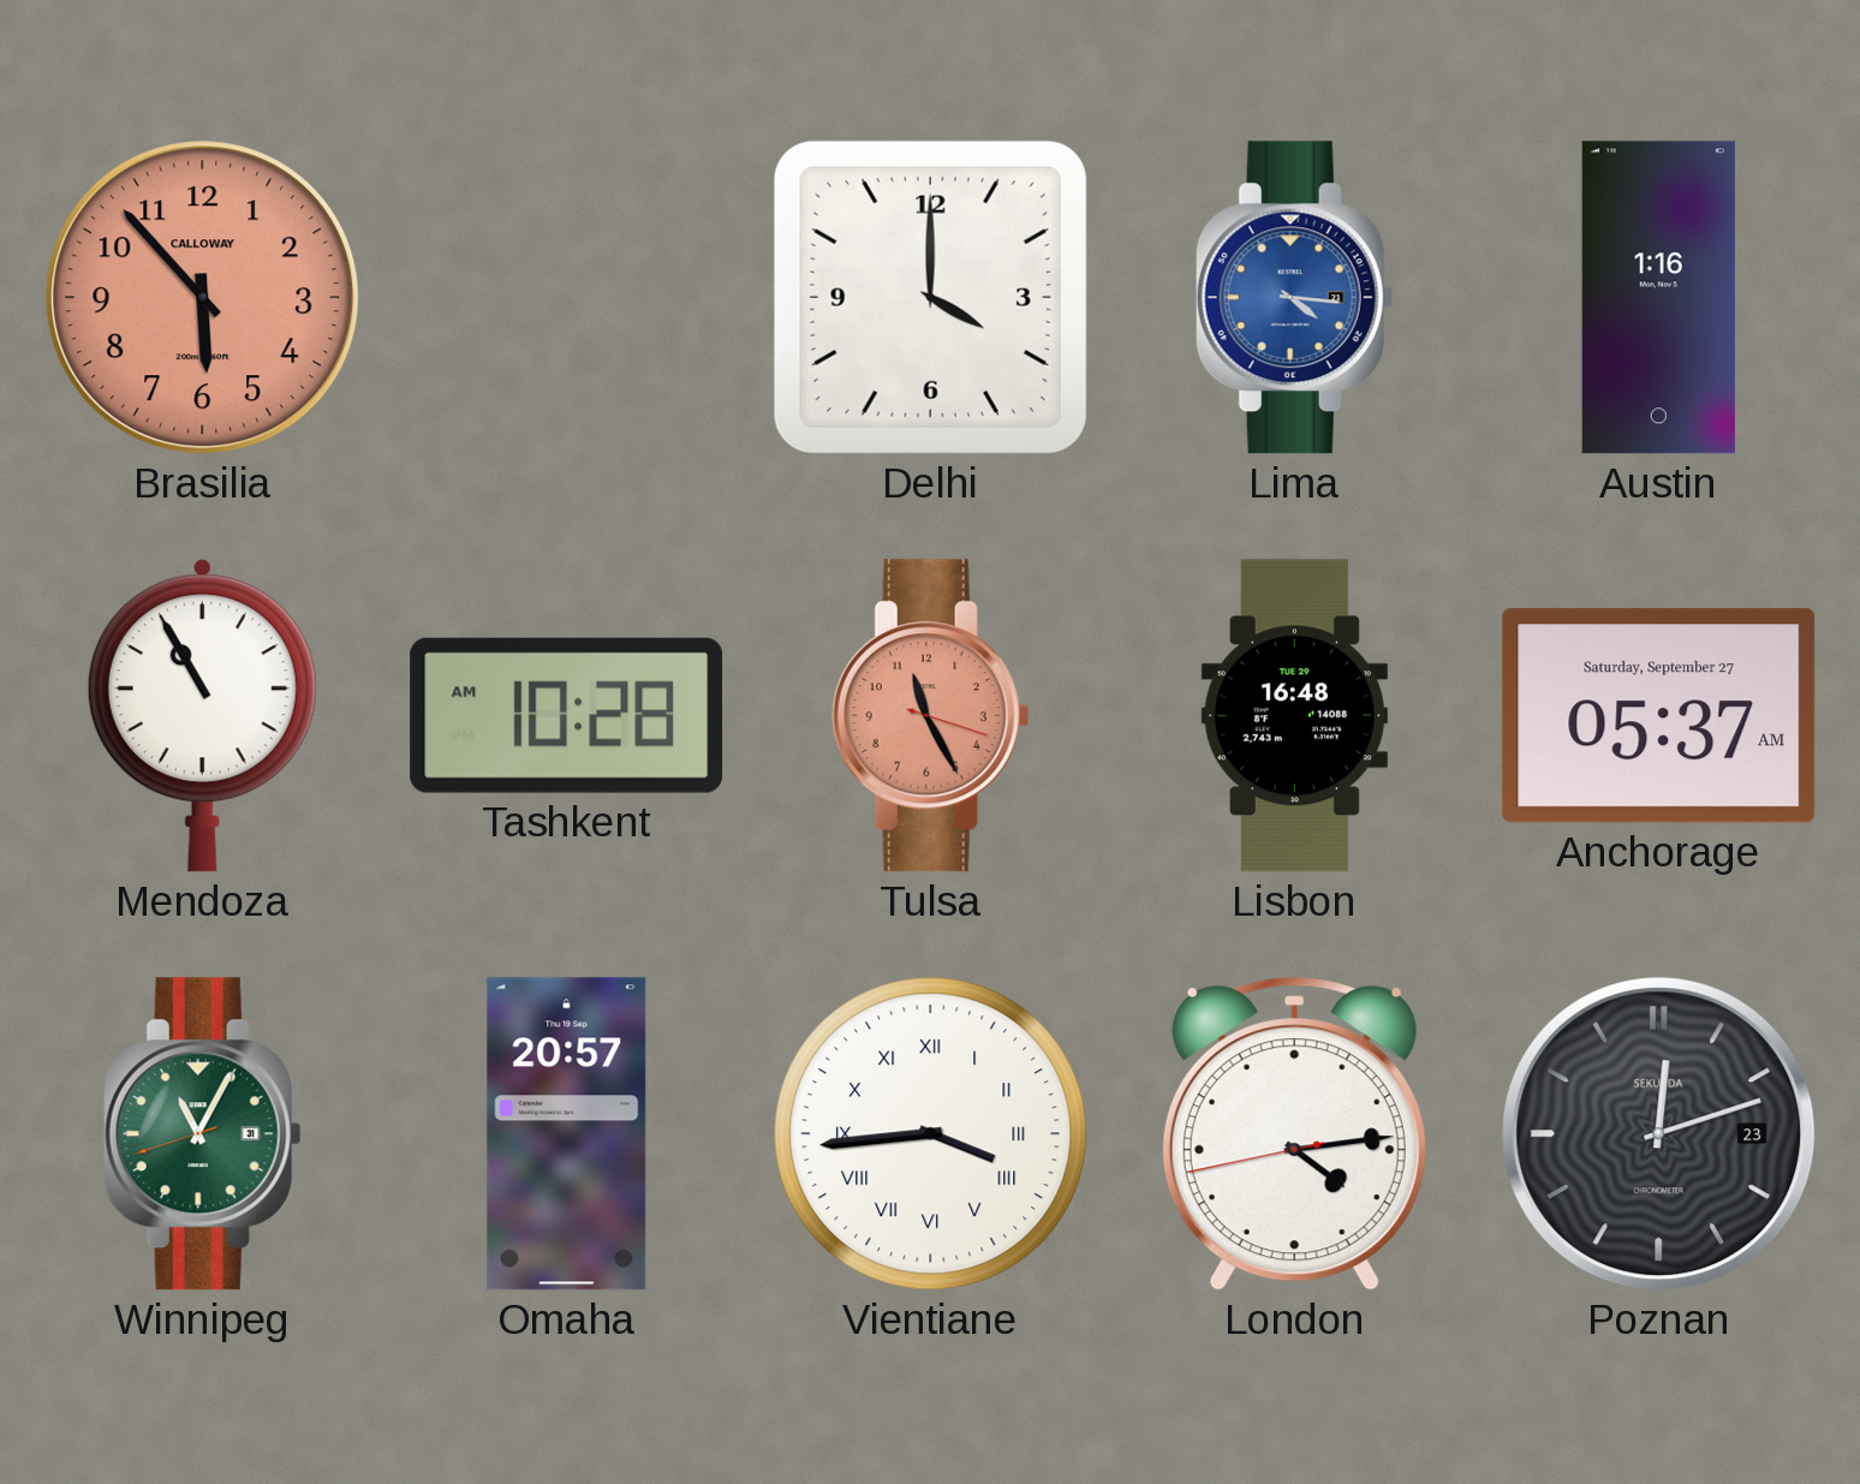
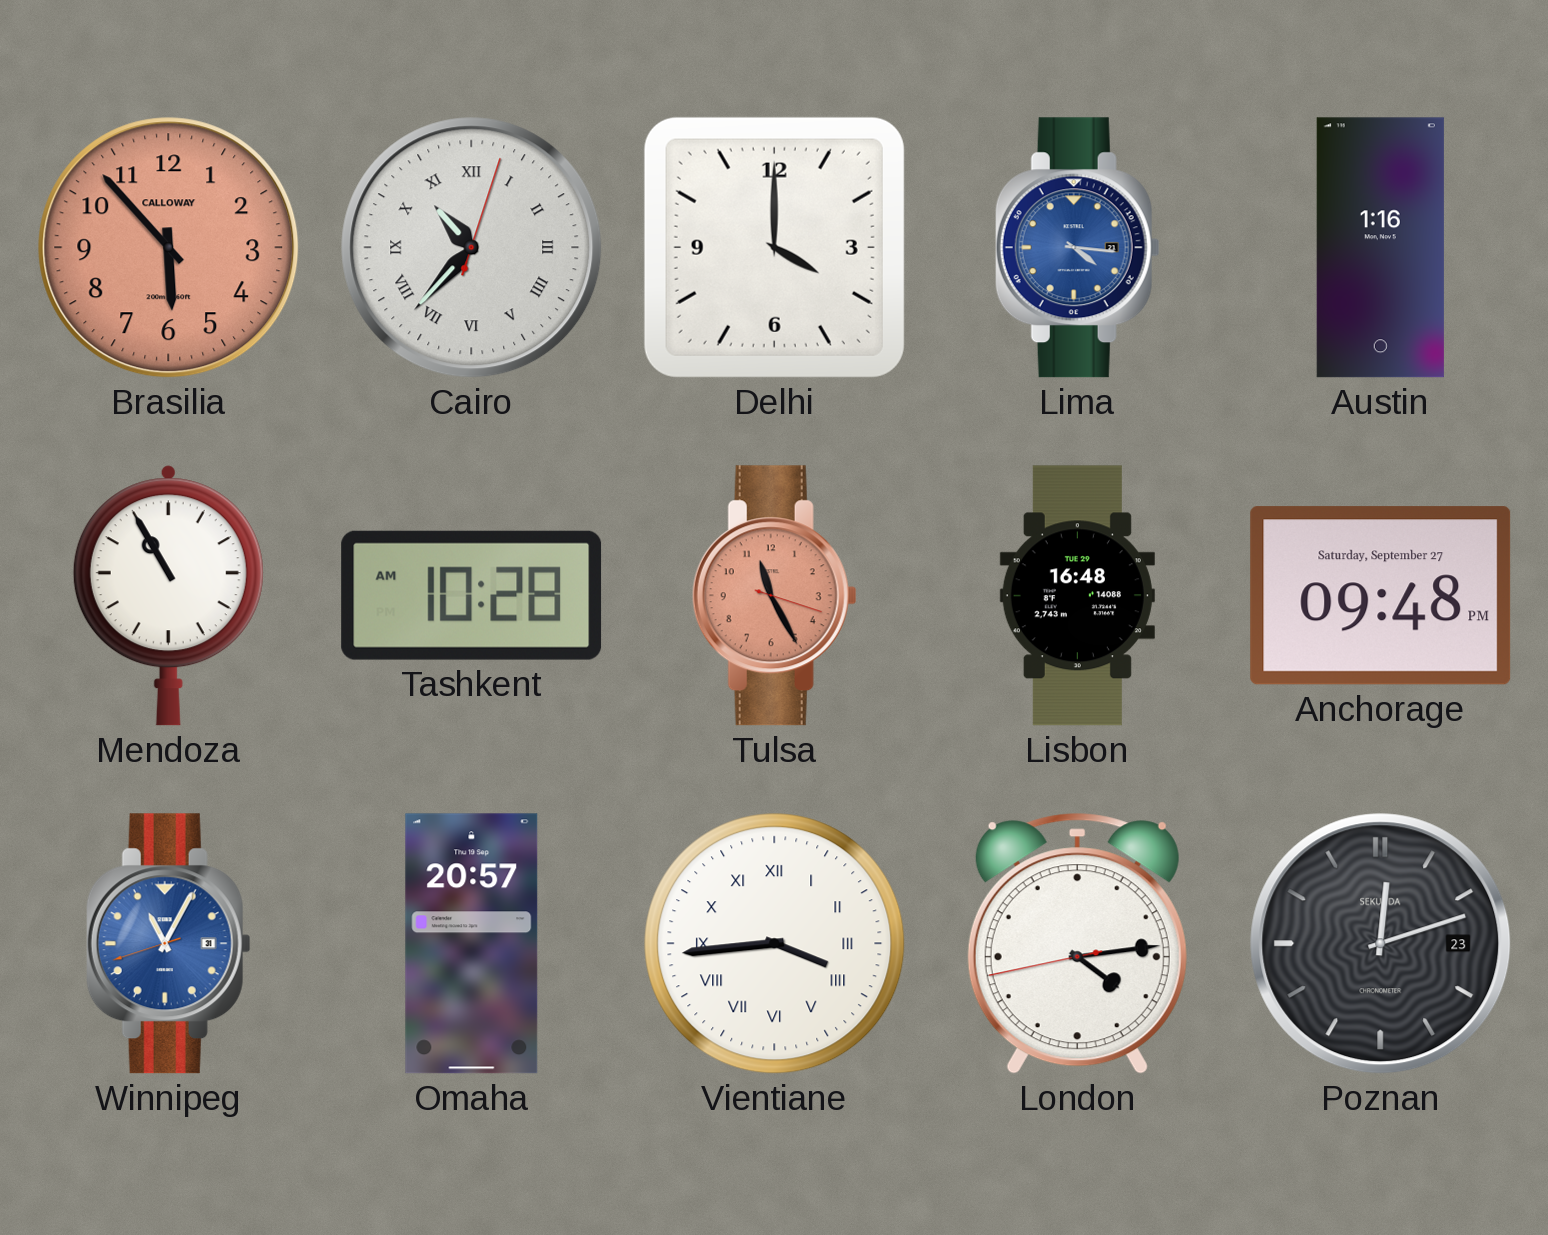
Cairo: none -> 10:37 (472, 248)
Anchorage: 05:37 -> 09:48 (1381, 596)
Winnipeg dial: green -> blue (168, 944)
